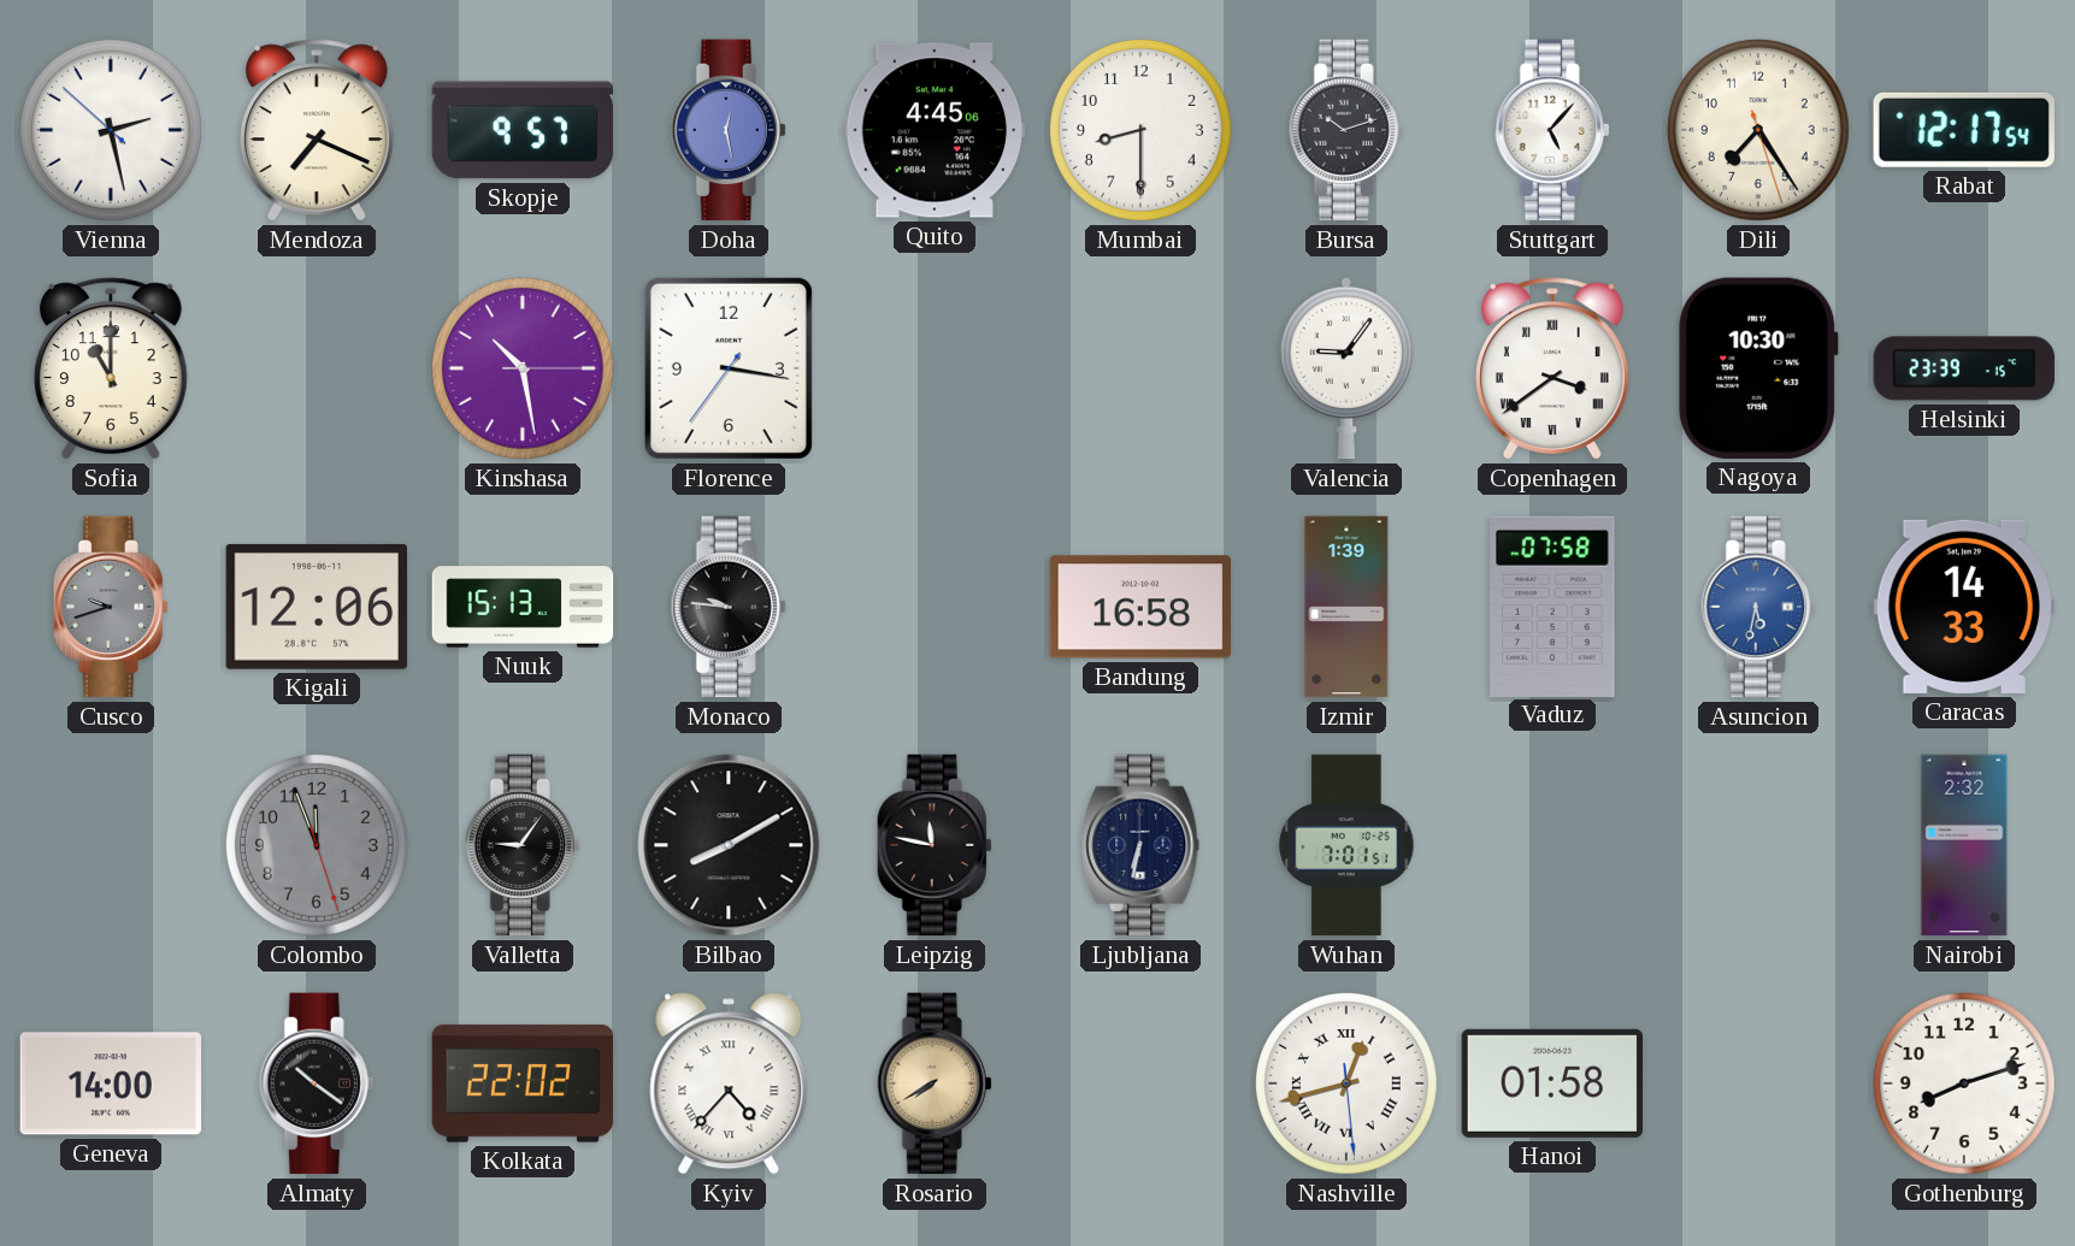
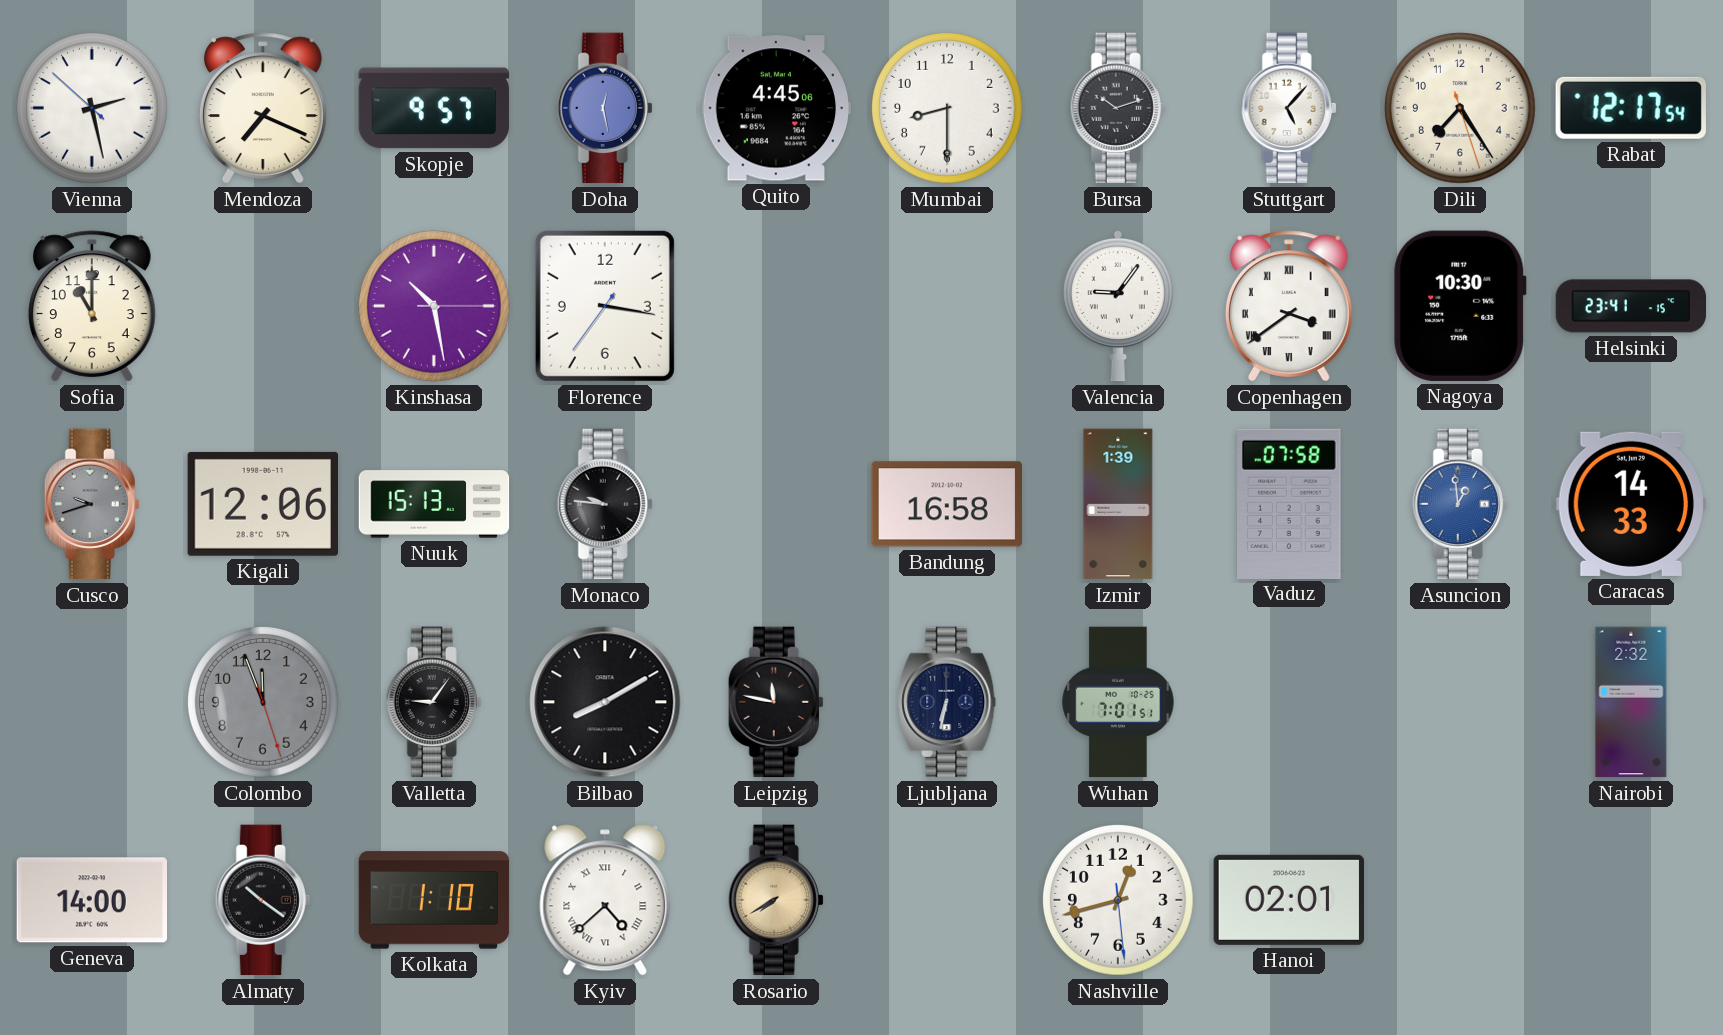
Helsinki: 23:39 -> 23:41 (1631, 306)
Asuncion: 5:32 -> 12:59 (1460, 504)
Kolkata: 22:02 -> 1:10 (434, 900)
Kyiv: 4:37 -> 4:38 (605, 900)
Nashville numerals: Roman -> Arabic (1118, 900)
Hanoi: 01:58 -> 02:01 (1288, 900)
Gothenburg: 8:12 -> none (1964, 1083)
